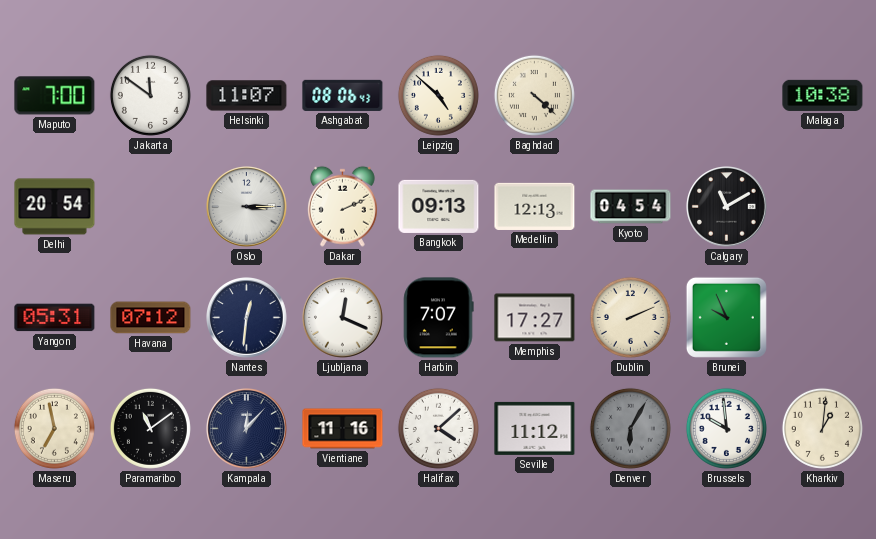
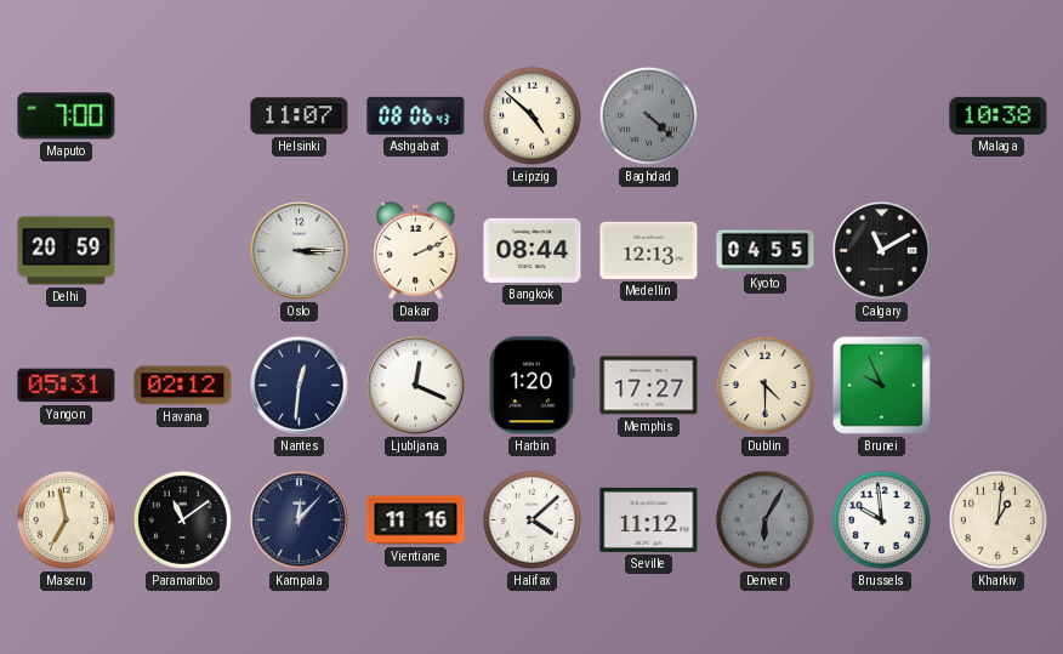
Jakarta: 11:51 -> none (150, 95)
Baghdad dial: cream -> grey (648, 115)
Delhi: 20:54 -> 20:59 (67, 251)
Bangkok: 09:13 -> 08:44 (533, 250)
Kyoto: 04:54 -> 04:55 (766, 251)
Havana: 07:12 -> 02:12 (183, 386)
Harbin: 7:07 -> 1:20 (531, 386)
Dublin: 2:11 -> 4:30 (764, 385)
